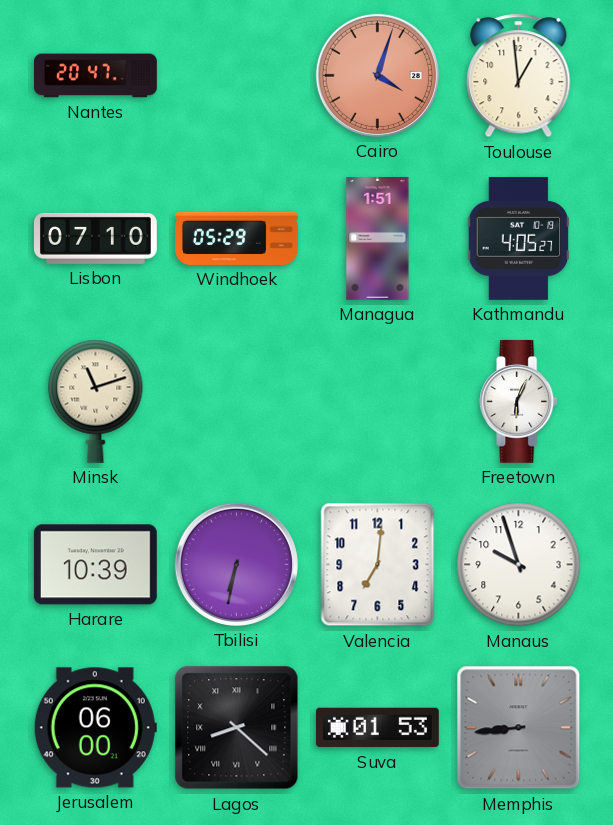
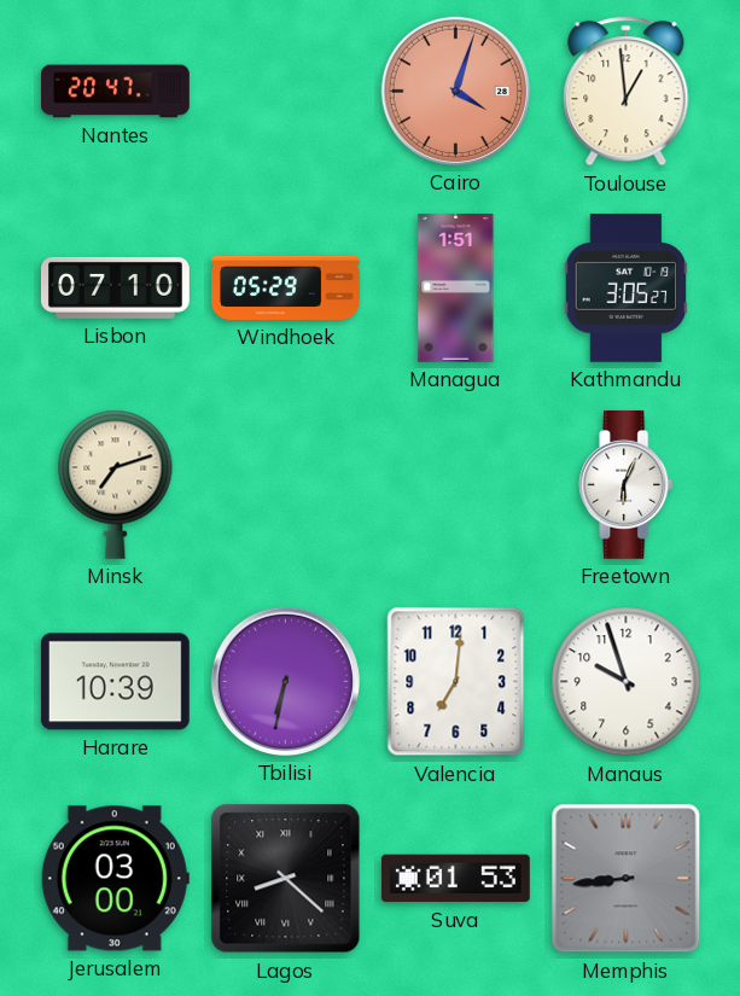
Kathmandu: 4:05 -> 3:05 (627, 287)
Minsk: 11:12 -> 7:12 (116, 484)
Jerusalem: 06:00 -> 03:00 (115, 879)
